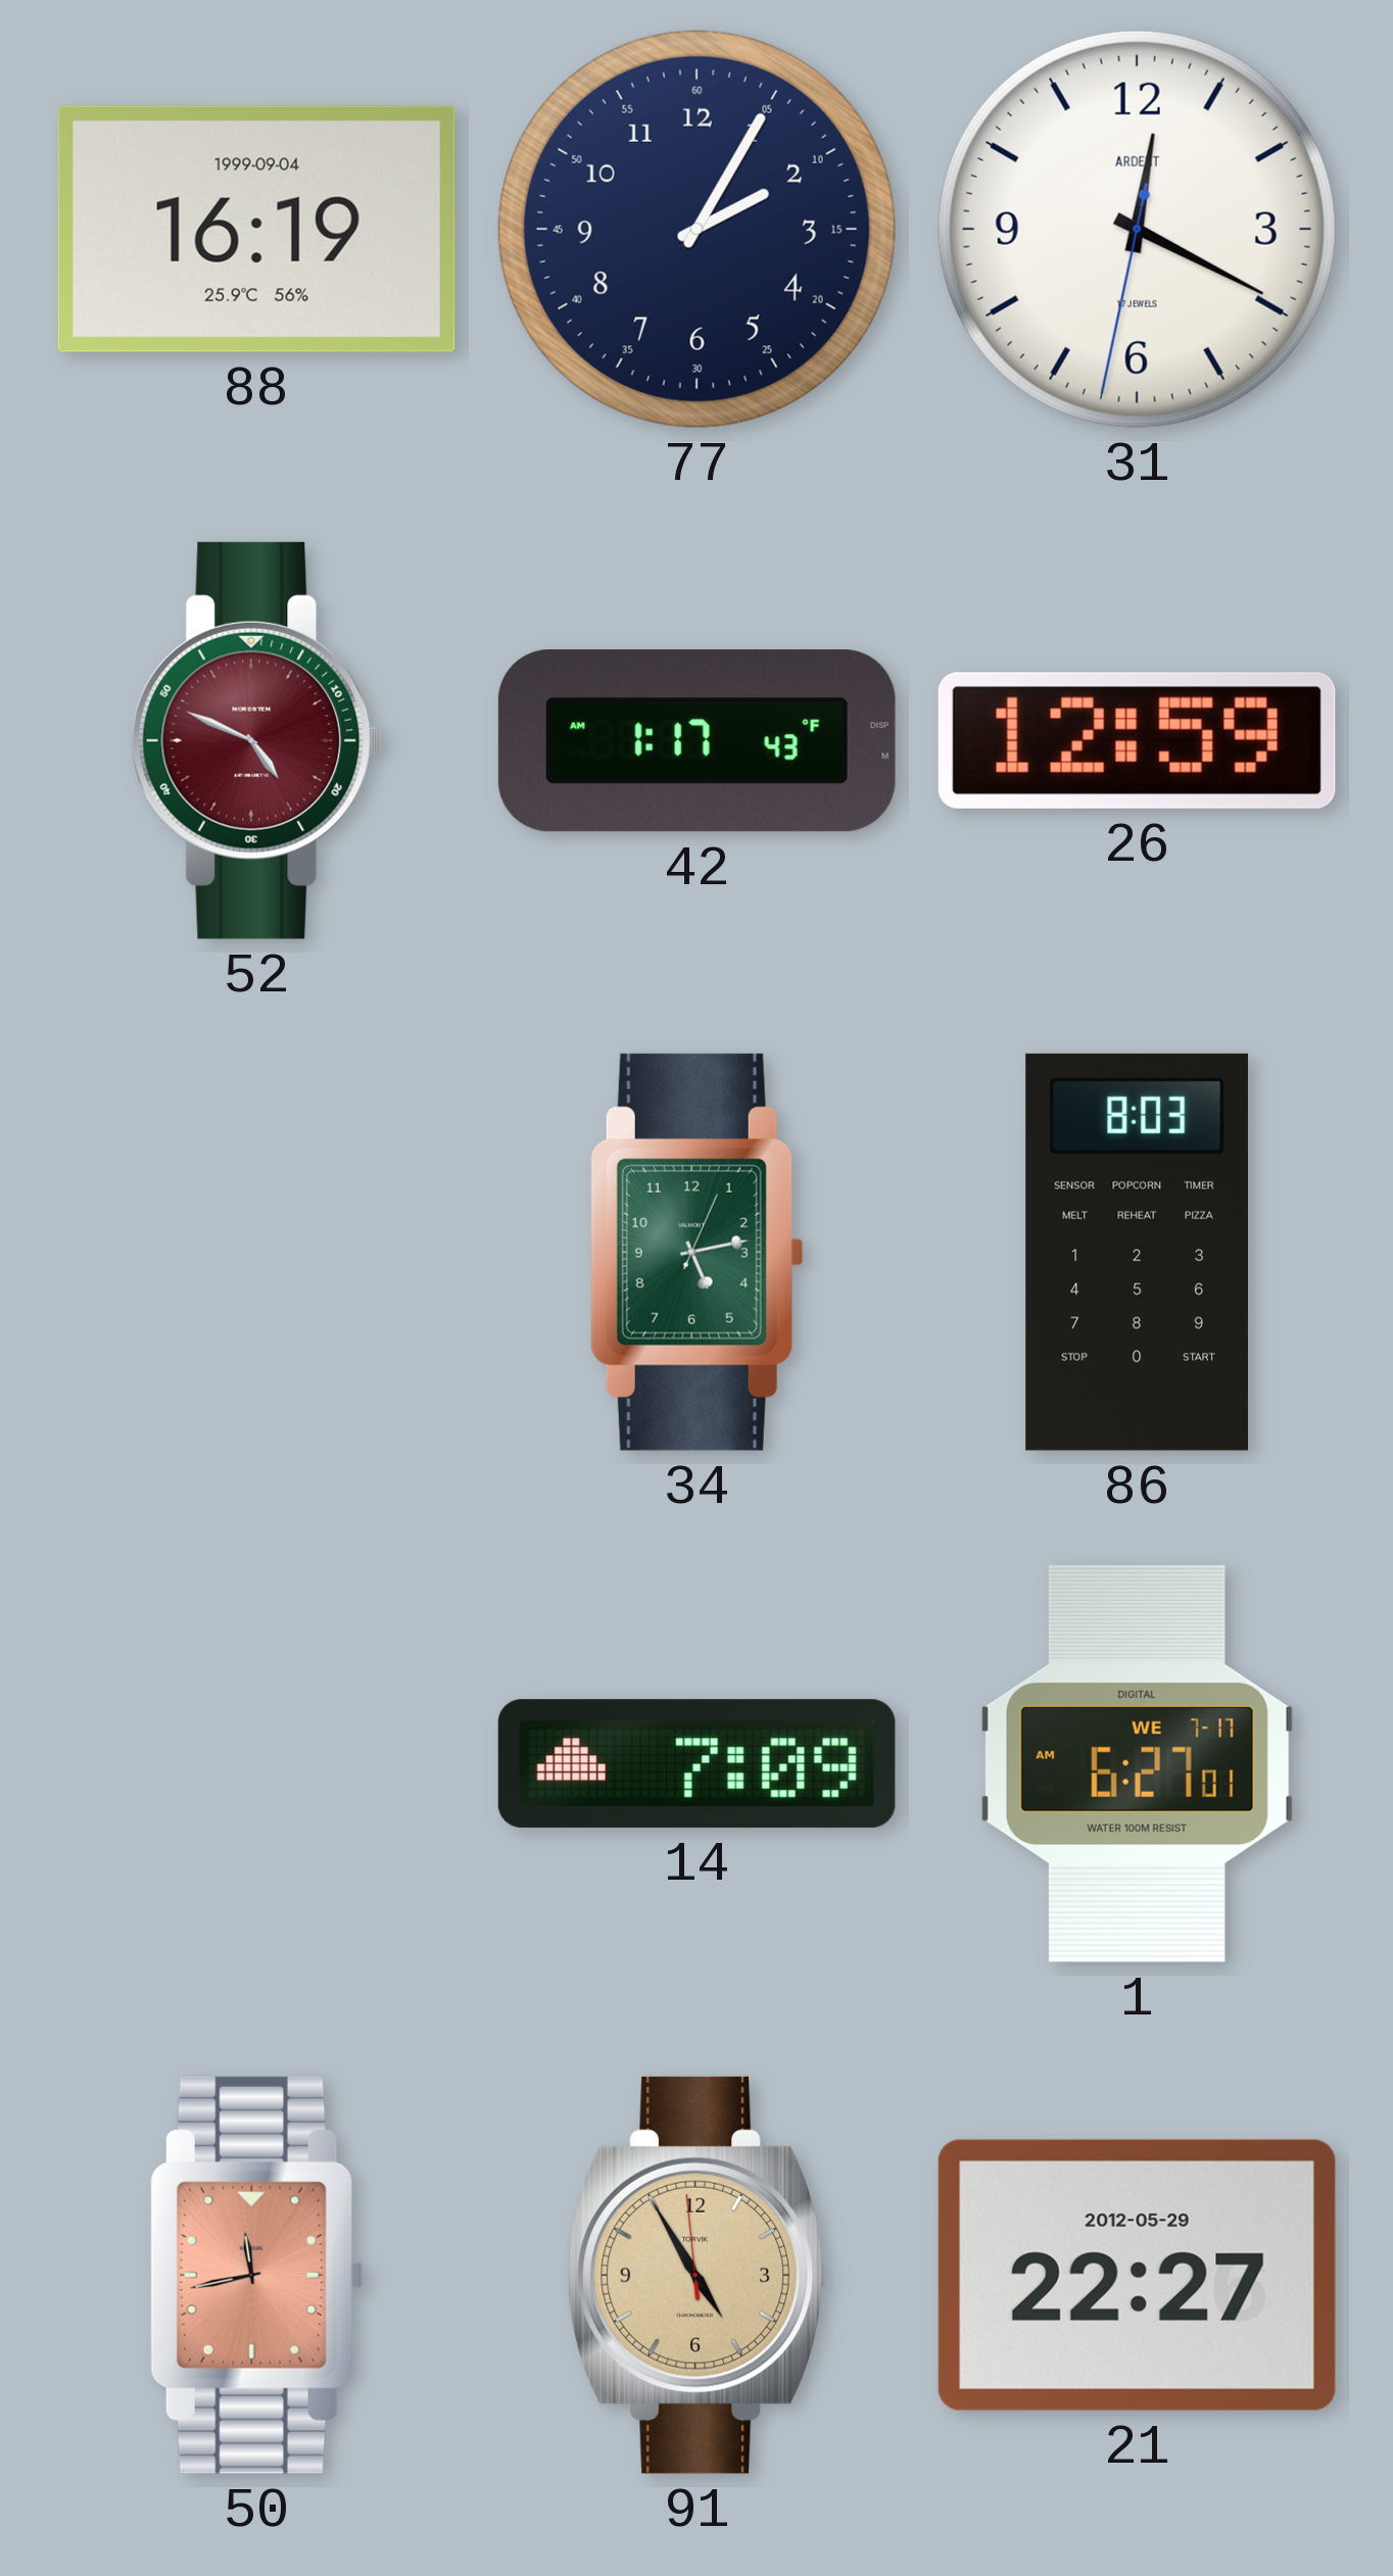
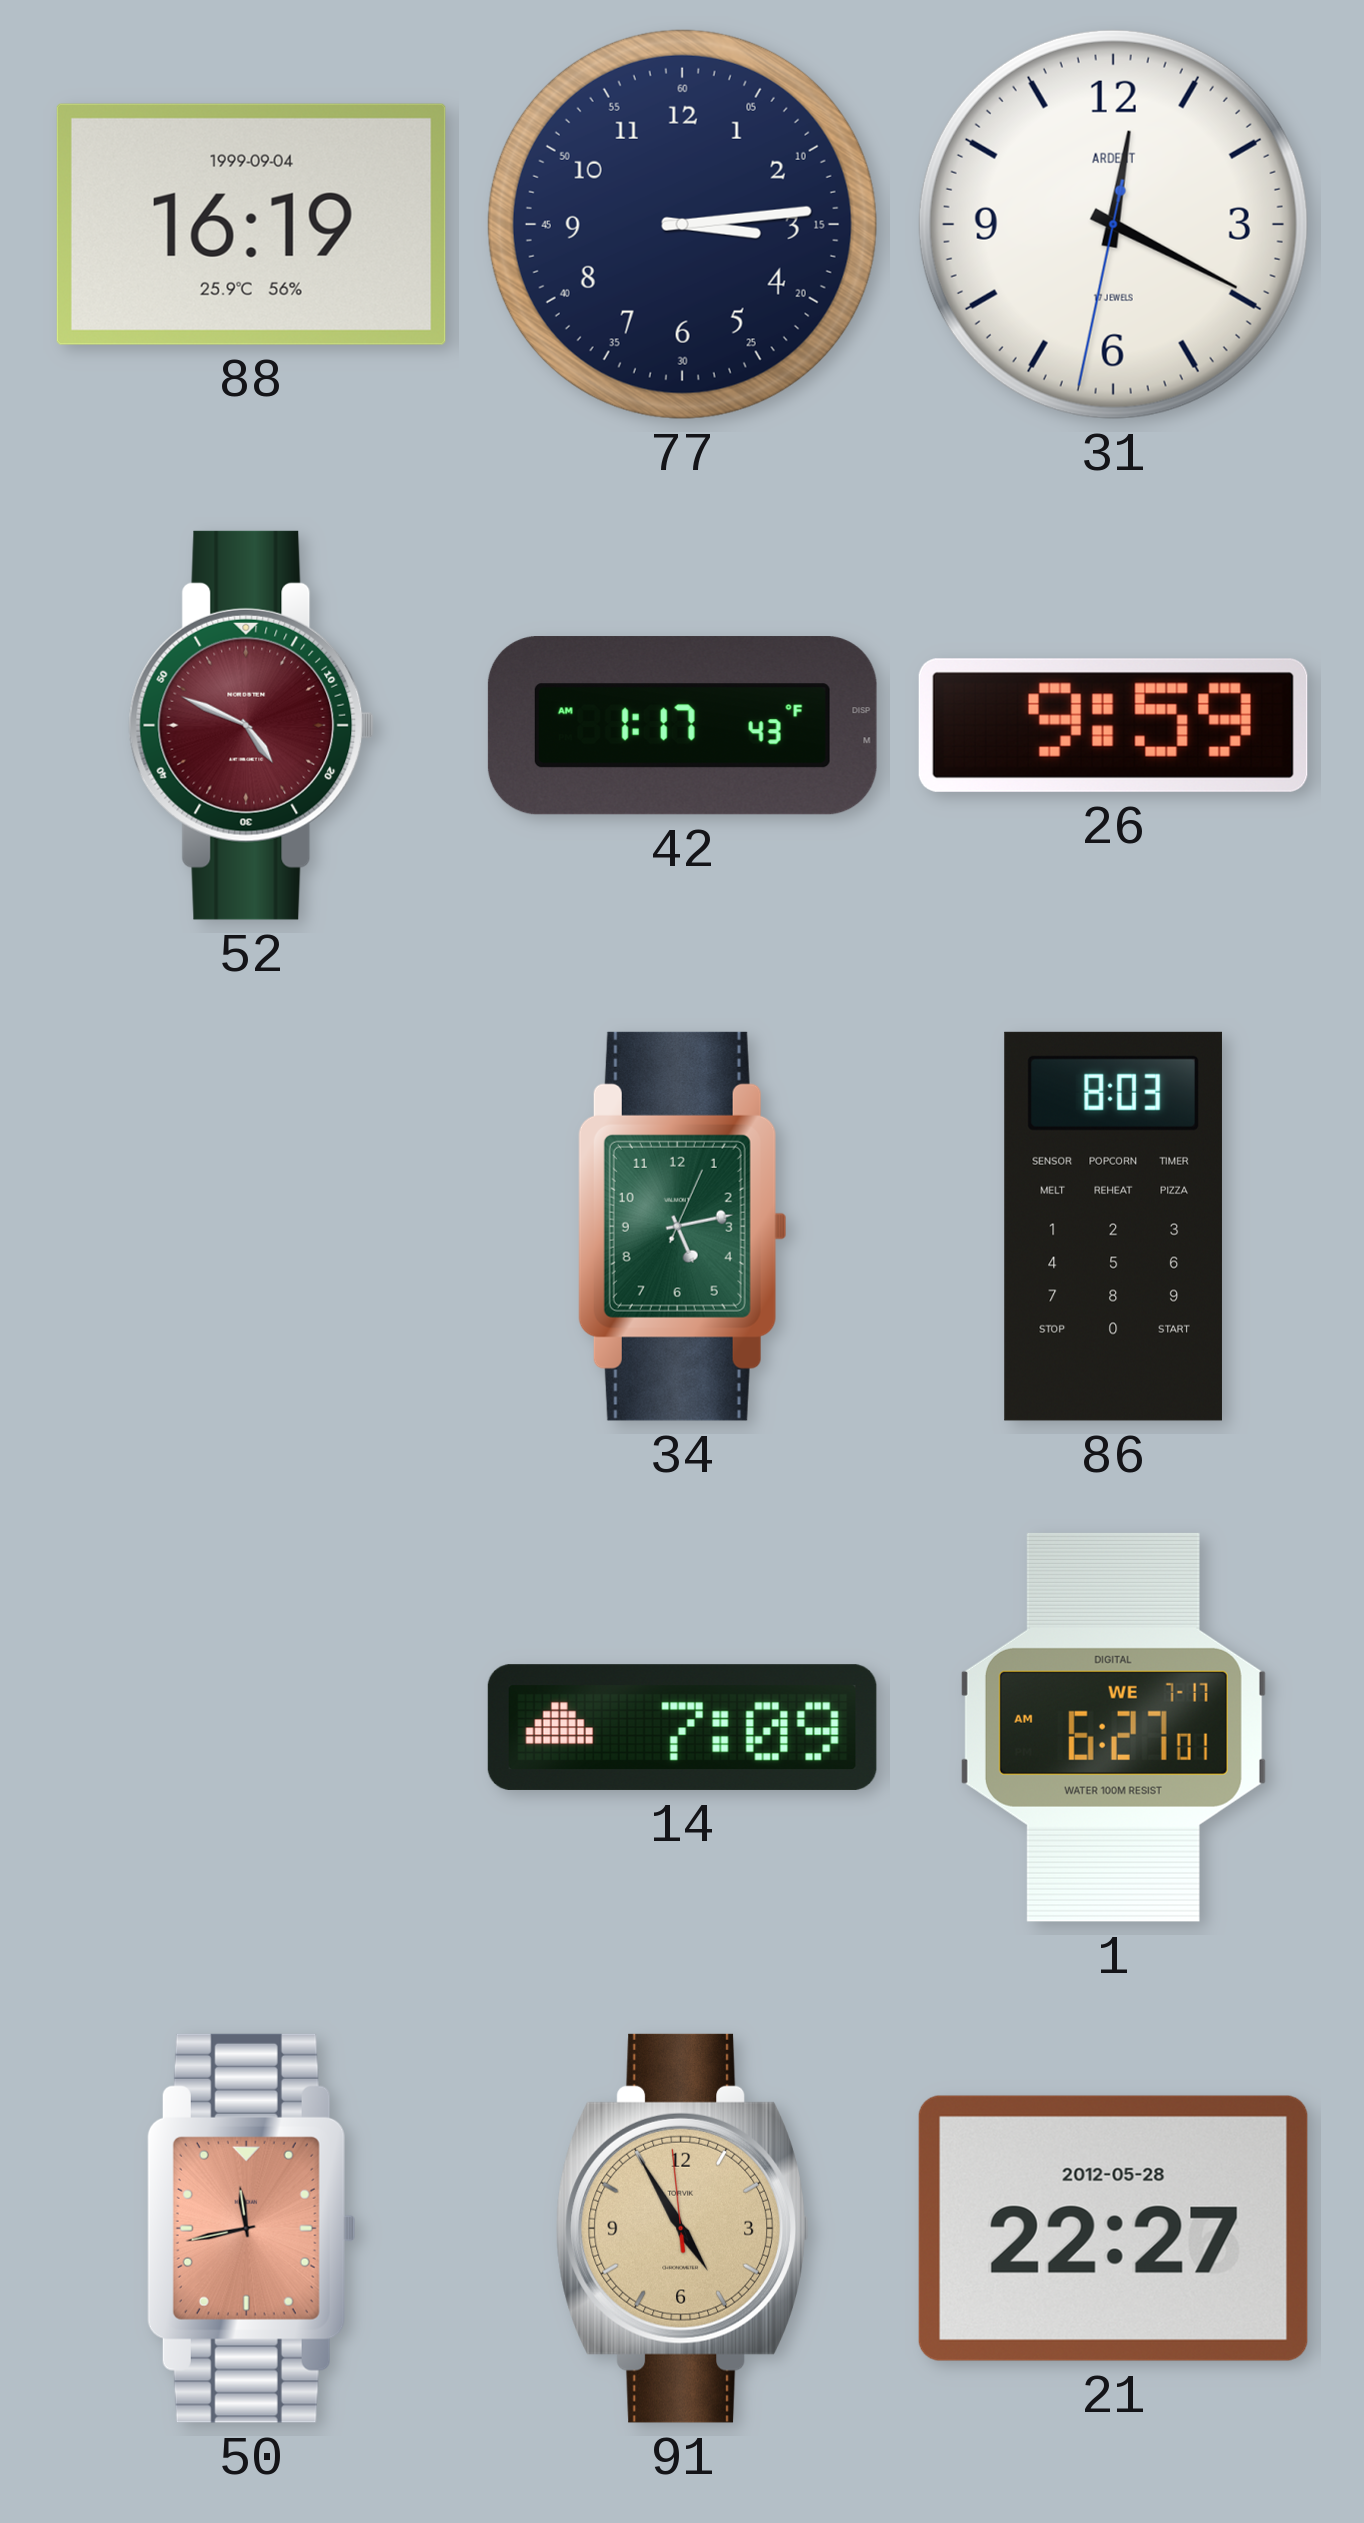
77: 2:05 -> 3:14 (682, 224)
26: 12:59 -> 9:59 (1113, 725)
21 date: 2012-05-29 -> 2012-05-28 (1113, 2228)
